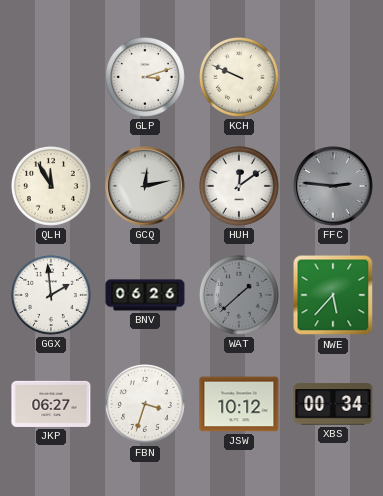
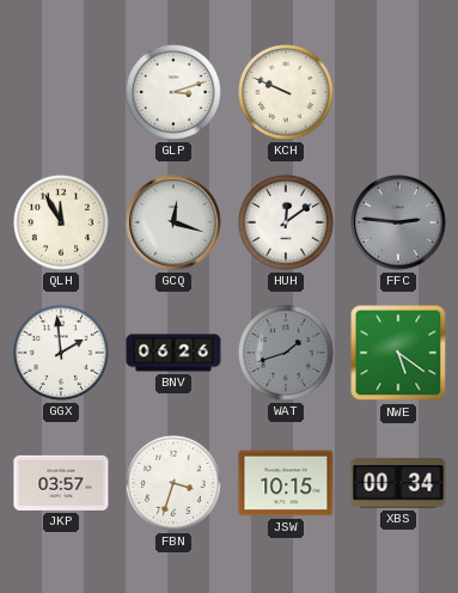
GCQ: 12:13 -> 12:18 (173, 222)
WAT: 1:38 -> 1:42 (286, 353)
NWE: 5:37 -> 5:21 (398, 353)
JKP: 06:27 -> 03:57 (61, 483)
JSW: 10:12 -> 10:15 (286, 483)
